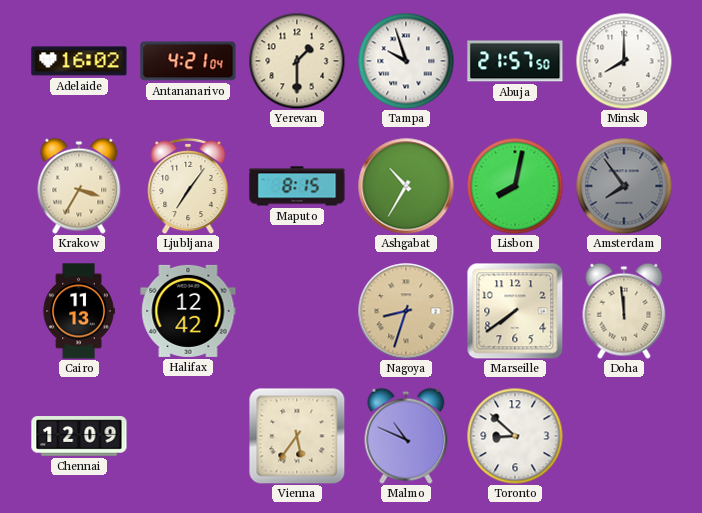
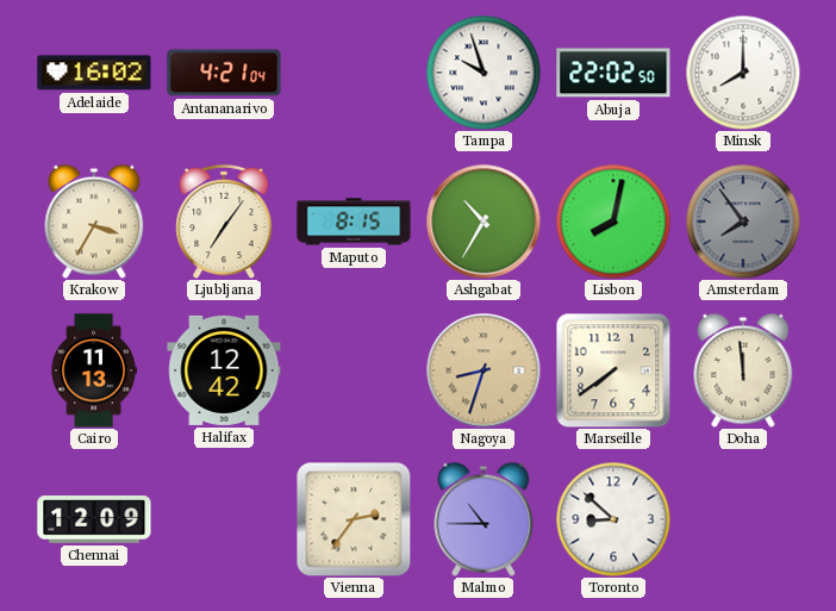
Yerevan: 1:30 -> none (297, 61)
Abuja: 21:57 -> 22:02 (613, 73)
Vienna: 5:36 -> 2:36 (354, 519)
Malmo: 10:49 -> 10:45 (483, 519)
